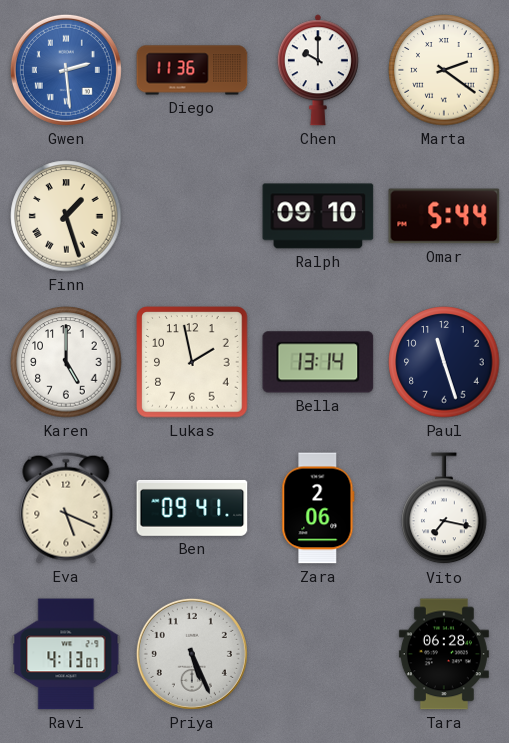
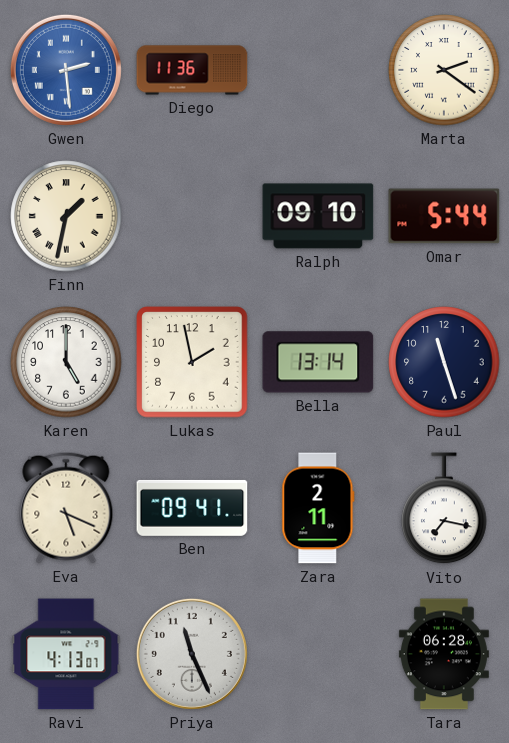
Chen: 10:00 -> none (318, 70)
Finn: 1:27 -> 1:32 (66, 216)
Zara: 2:06 -> 2:11 (318, 508)
Priya: 5:26 -> 11:26 (192, 654)
